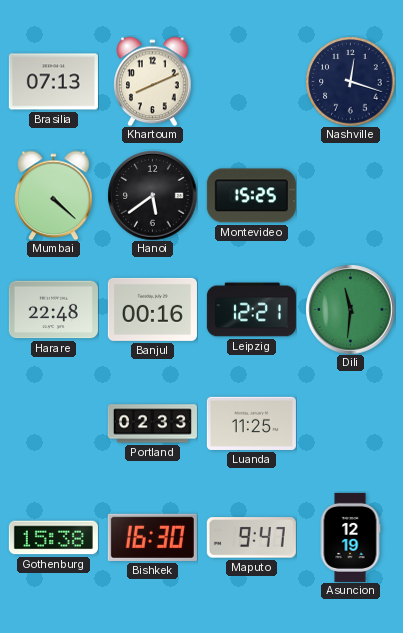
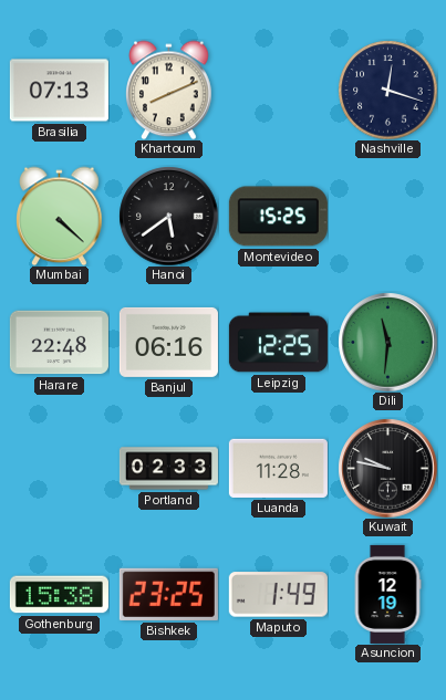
Banjul: 00:16 -> 06:16 (168, 342)
Leipzig: 12:21 -> 12:25 (278, 343)
Luanda: 11:25 -> 11:28 (278, 468)
Kuwait: none -> 9:47 (387, 468)
Bishkek: 16:30 -> 23:25 (168, 594)
Maputo: 9:47 -> 1:49 (278, 595)
